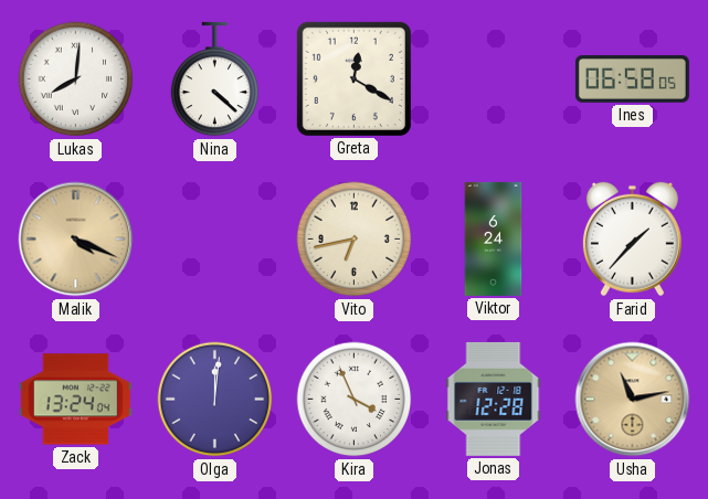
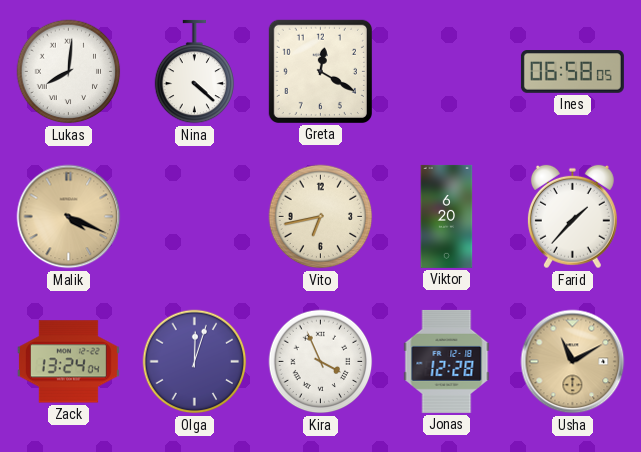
Viktor: 6:24 -> 6:20 (447, 216)
Olga: 12:01 -> 12:03 (195, 362)
Usha: 11:13 -> 11:10 (573, 362)
